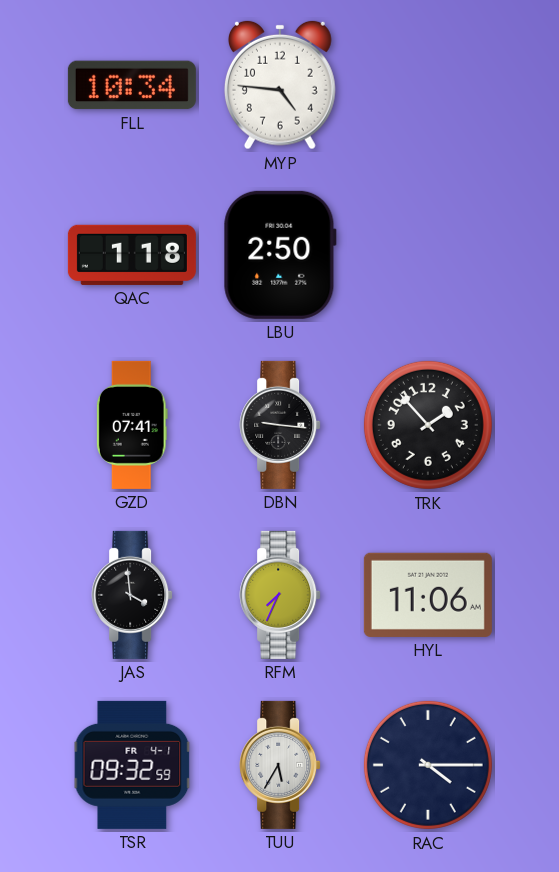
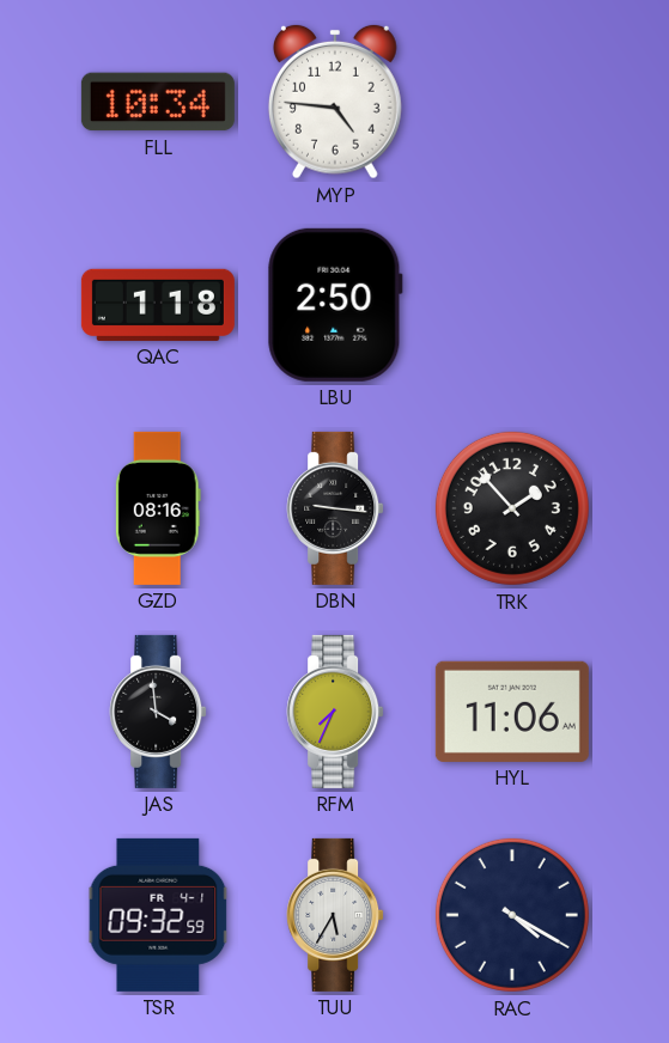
GZD: 07:41 -> 08:16 (158, 508)
RAC: 4:15 -> 4:20 (512, 915)
